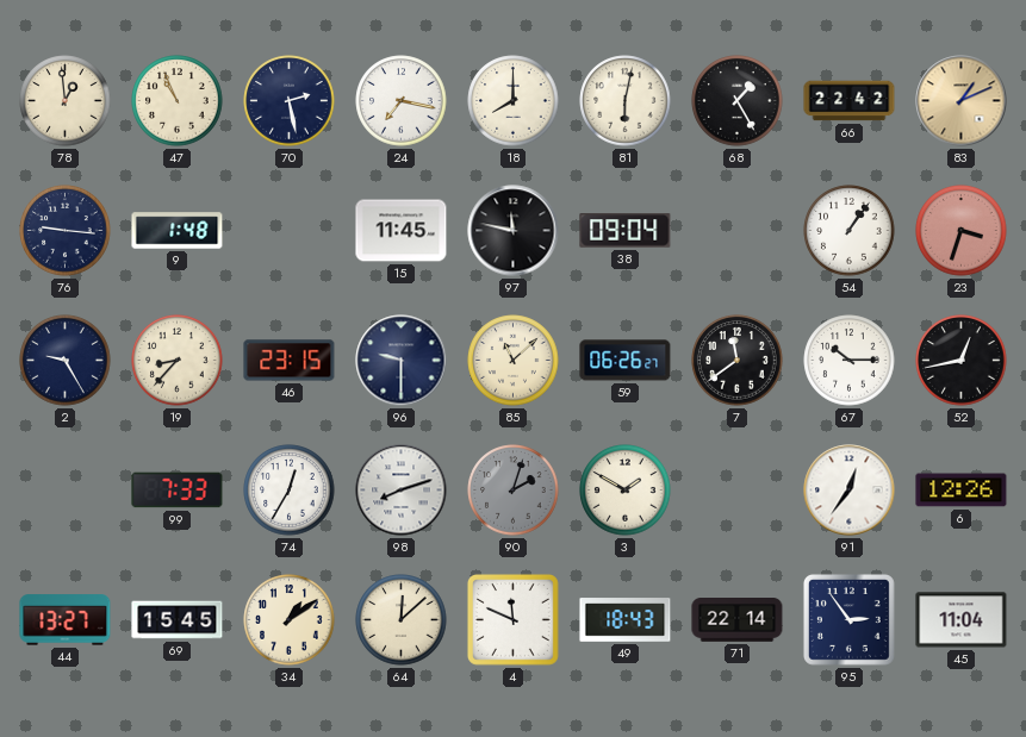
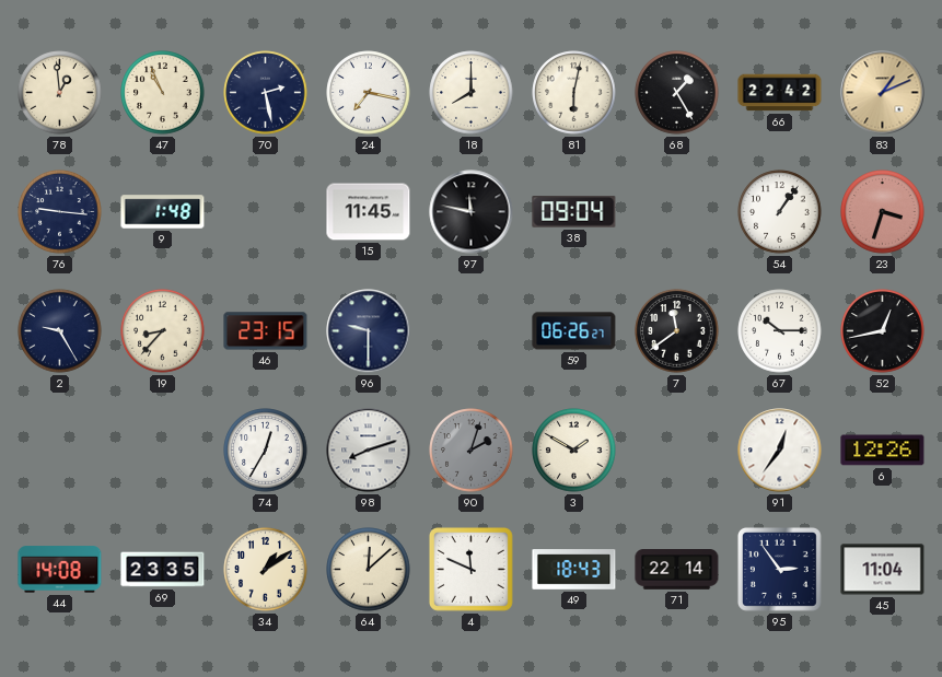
85: 11:08 -> none (514, 361)
99: 7:33 -> none (178, 491)
44: 13:27 -> 14:08 (60, 570)
69: 15:45 -> 23:35 (163, 570)
